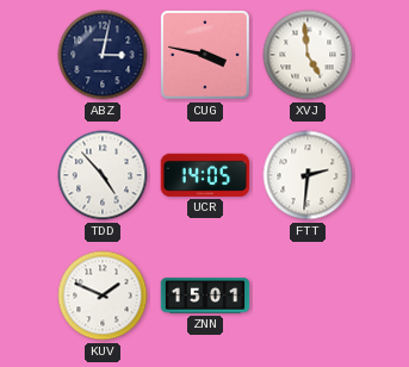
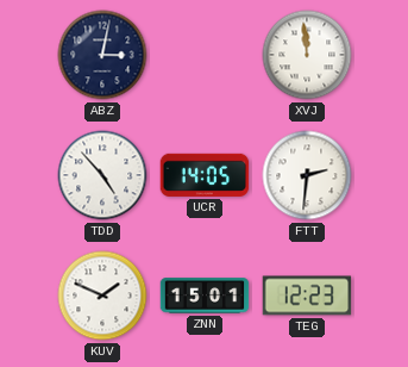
CUG: 3:47 -> none (206, 56)
XVJ: 4:59 -> 11:59 (307, 55)
TEG: none -> 12:23 (307, 296)
